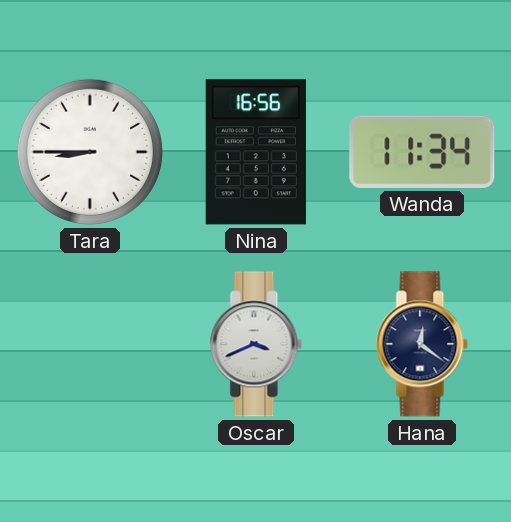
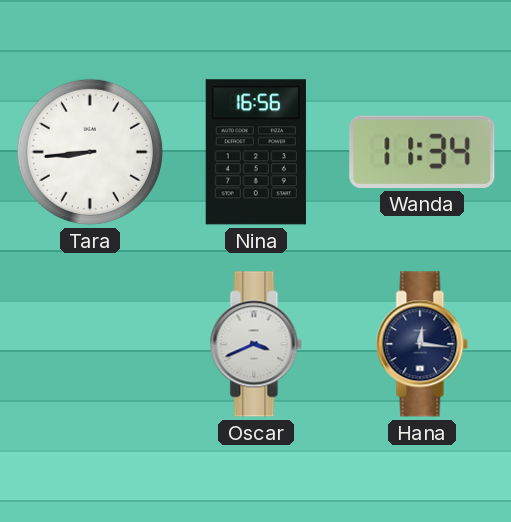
Tara: 8:45 -> 8:44 (90, 152)
Hana: 12:21 -> 12:16 (422, 344)
